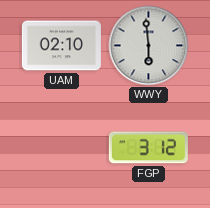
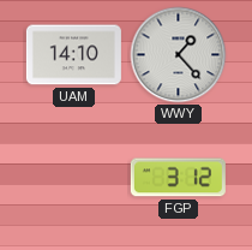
UAM: 02:10 -> 14:10 (73, 55)
WWY: 5:59 -> 1:23 (179, 55)
